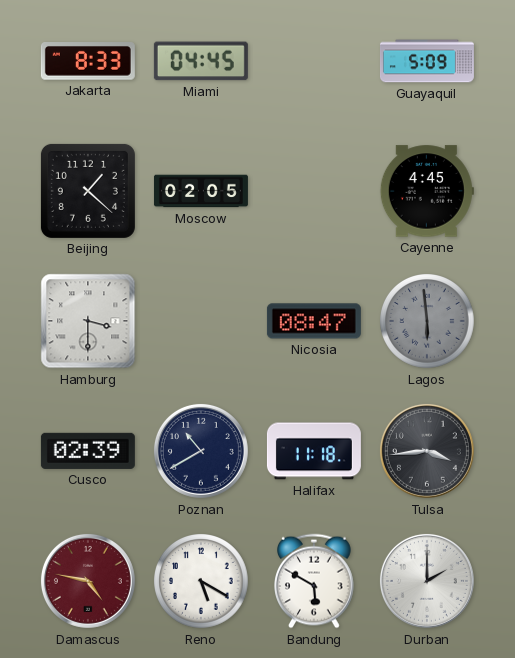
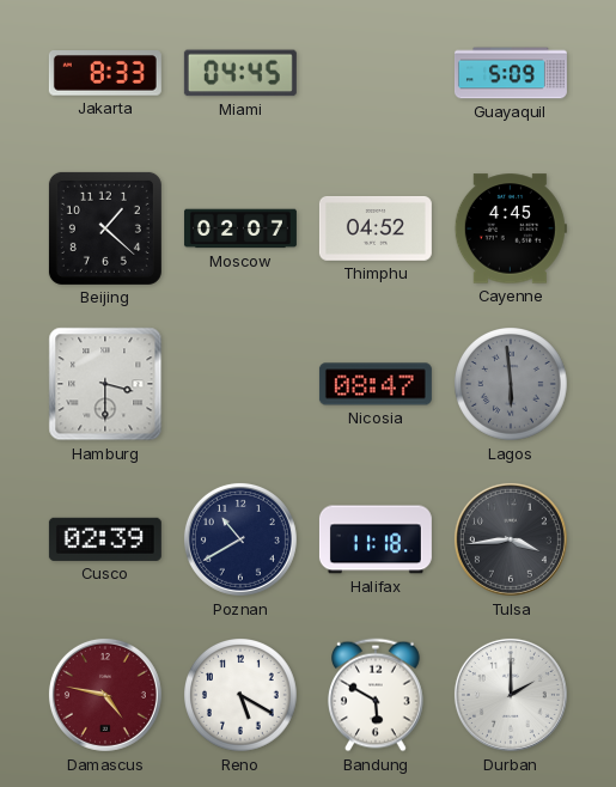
Moscow: 02:05 -> 02:07 (240, 228)
Thimphu: none -> 04:52 (376, 228)
